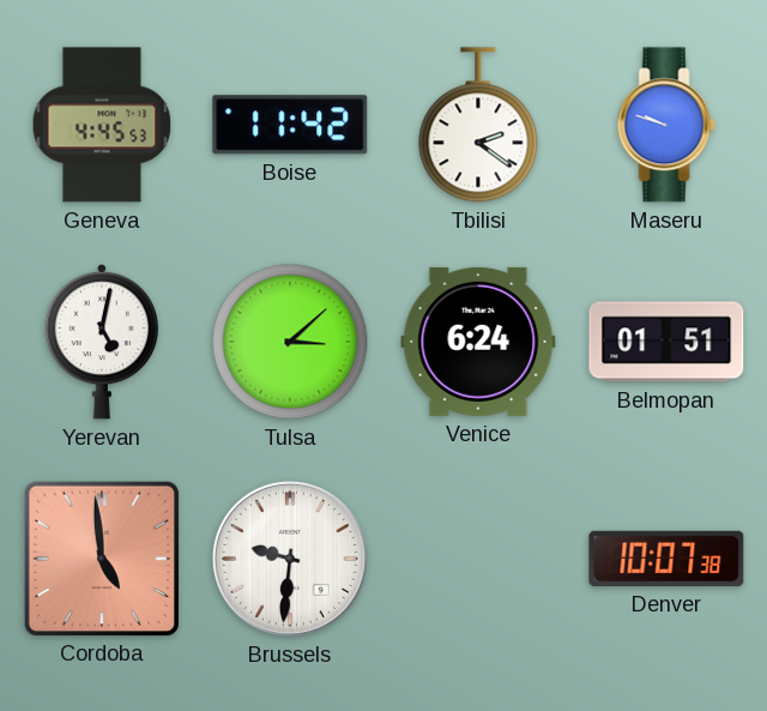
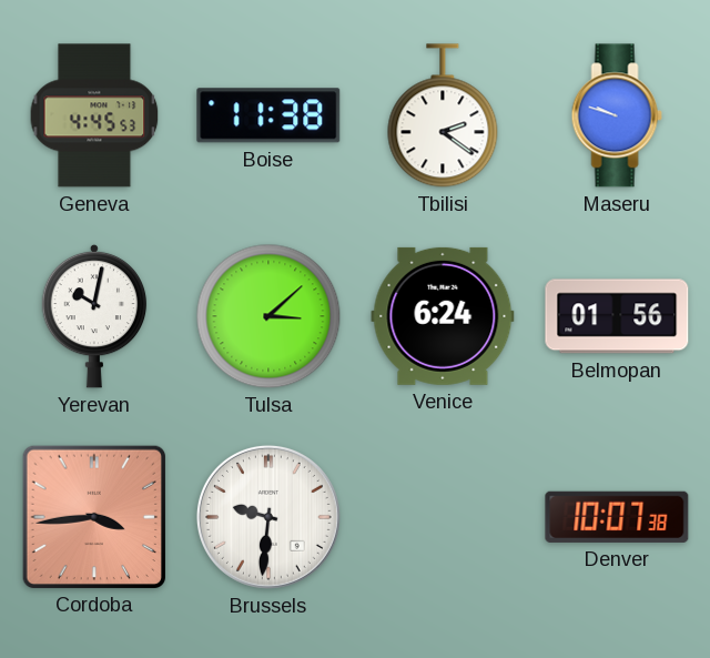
Boise: 11:42 -> 11:38 (268, 115)
Yerevan: 5:02 -> 10:02 (94, 316)
Belmopan: 01:51 -> 01:56 (617, 316)
Cordoba: 4:59 -> 3:44 (93, 516)
